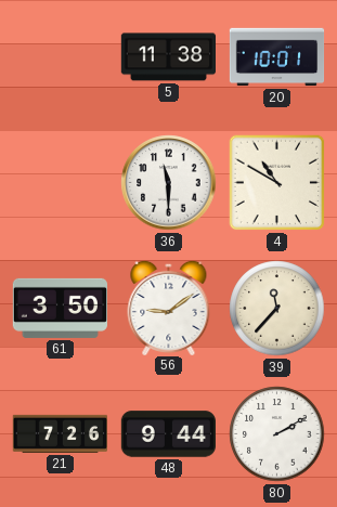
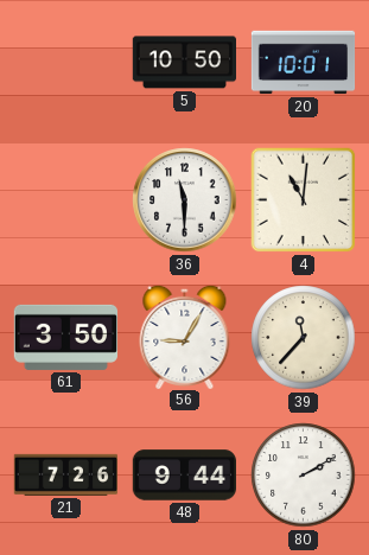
5: 11:38 -> 10:50 (184, 63)
4: 10:50 -> 11:01 (304, 200)
56: 9:09 -> 9:05 (185, 336)
